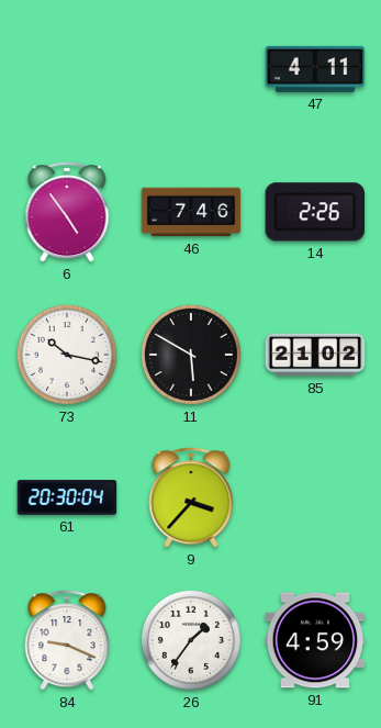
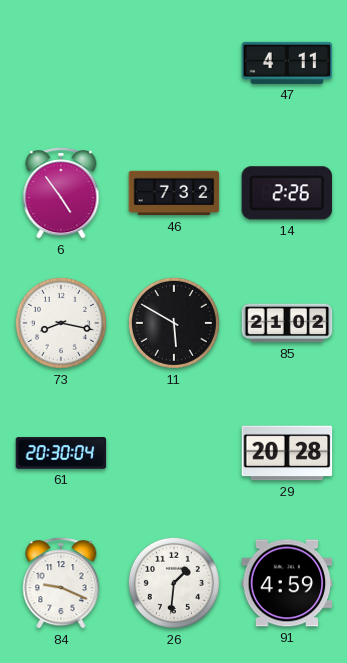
46: 7:46 -> 7:32 (174, 193)
73: 10:17 -> 8:17 (61, 323)
9: 3:37 -> none (191, 497)
29: none -> 20:28 (287, 453)
26: 1:36 -> 1:31 (174, 583)
